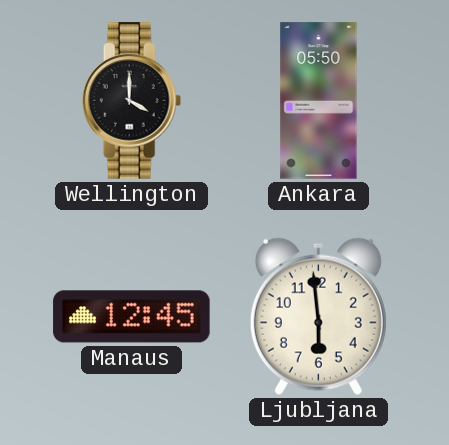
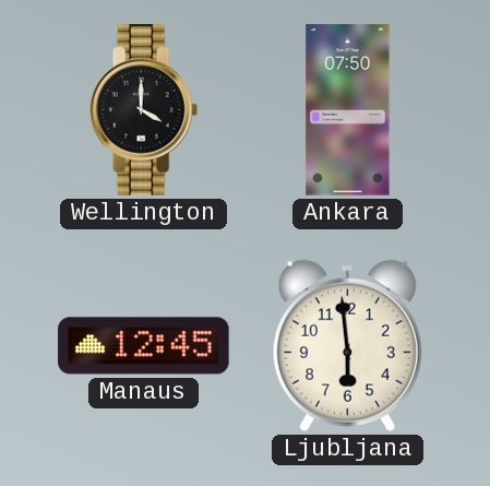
Ankara: 05:50 -> 07:50 (348, 110)
